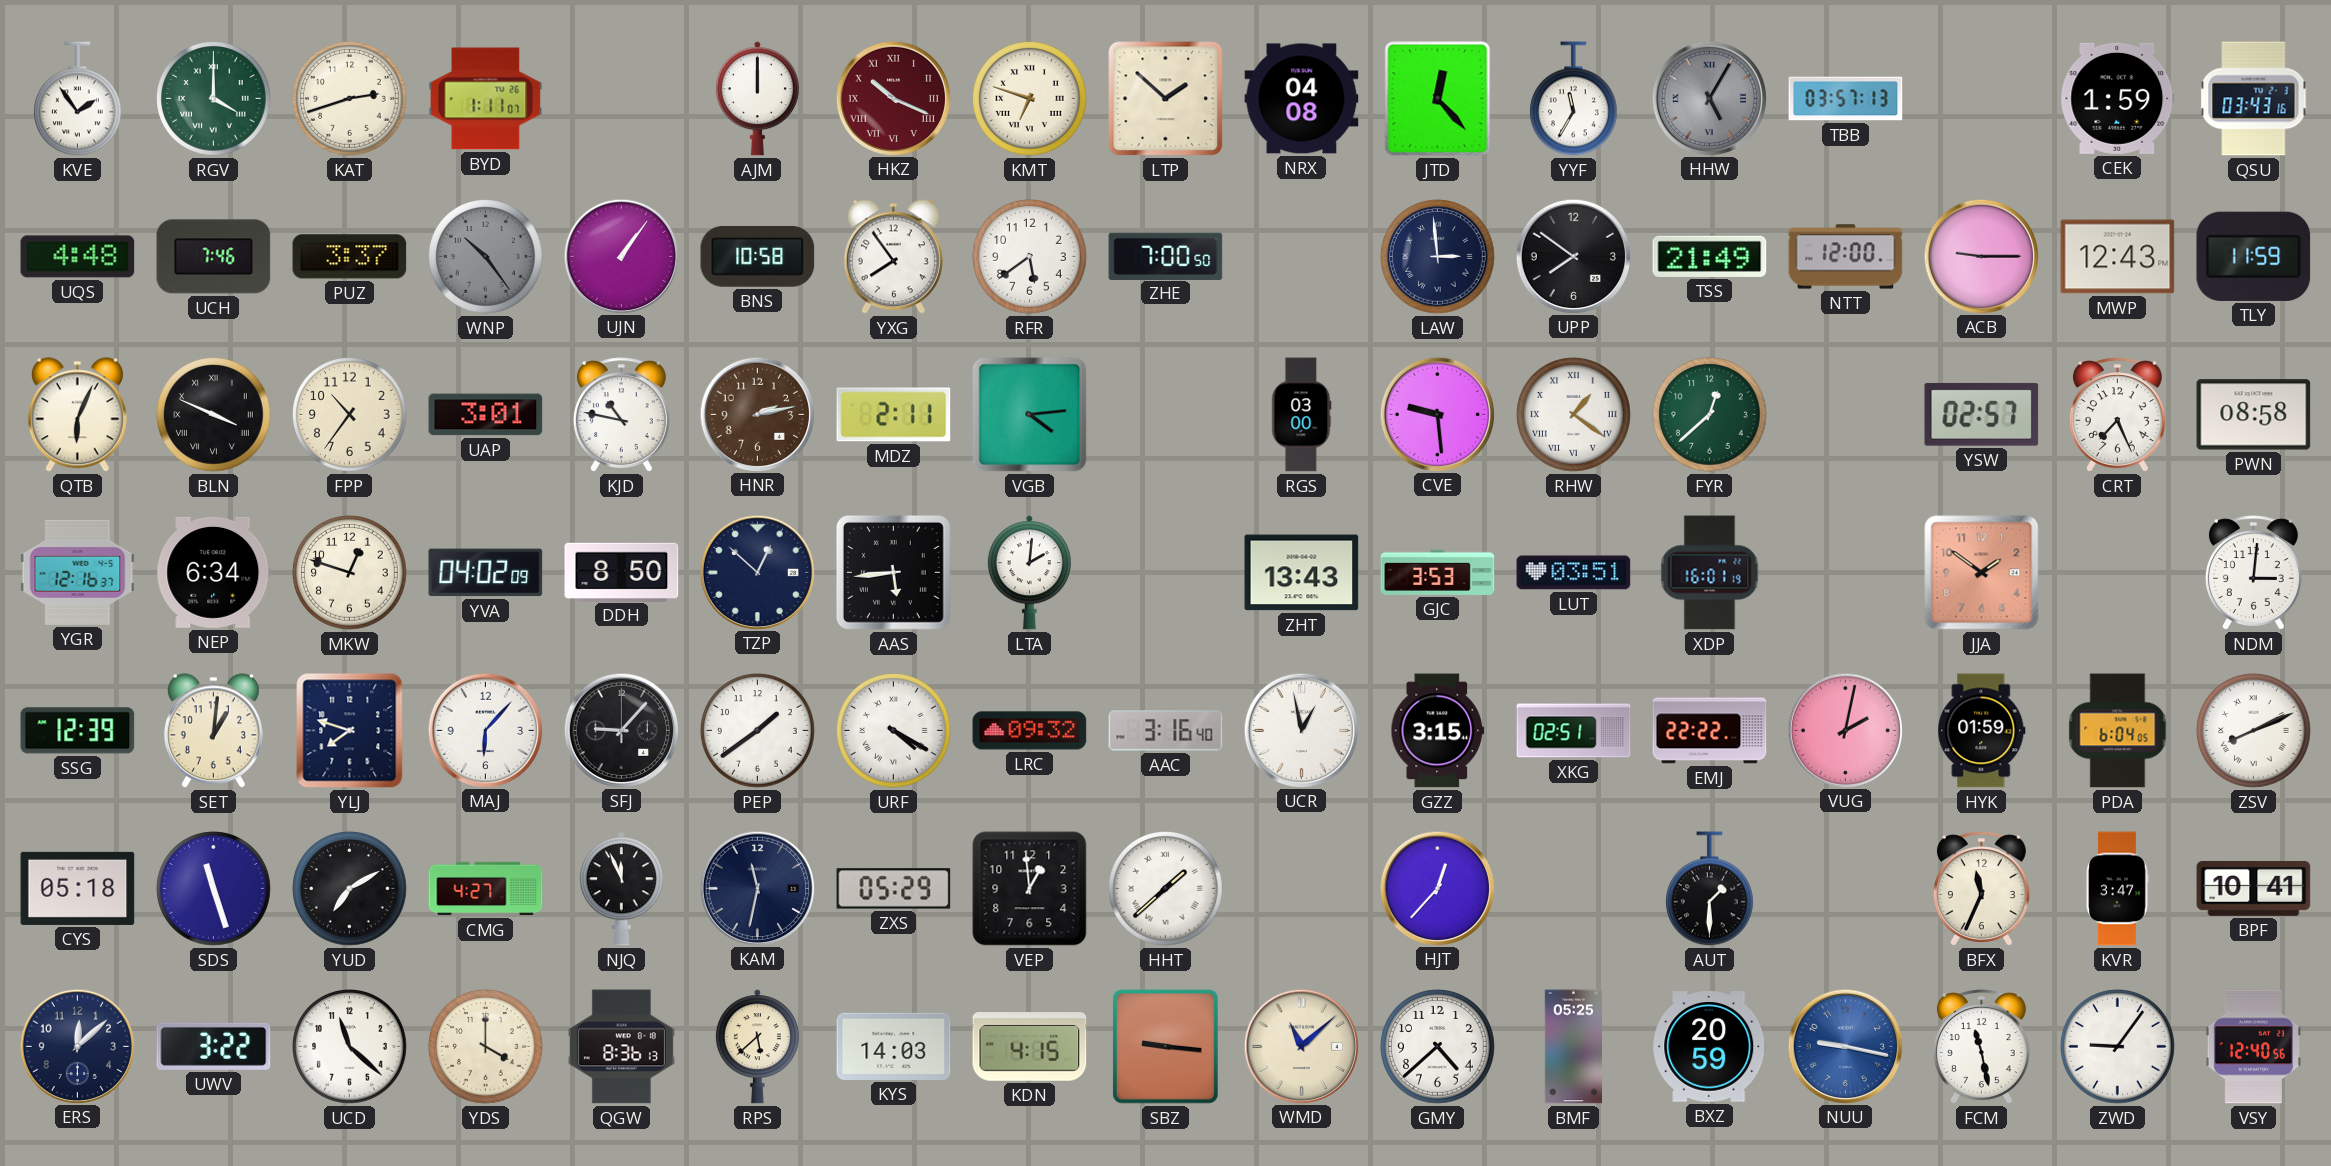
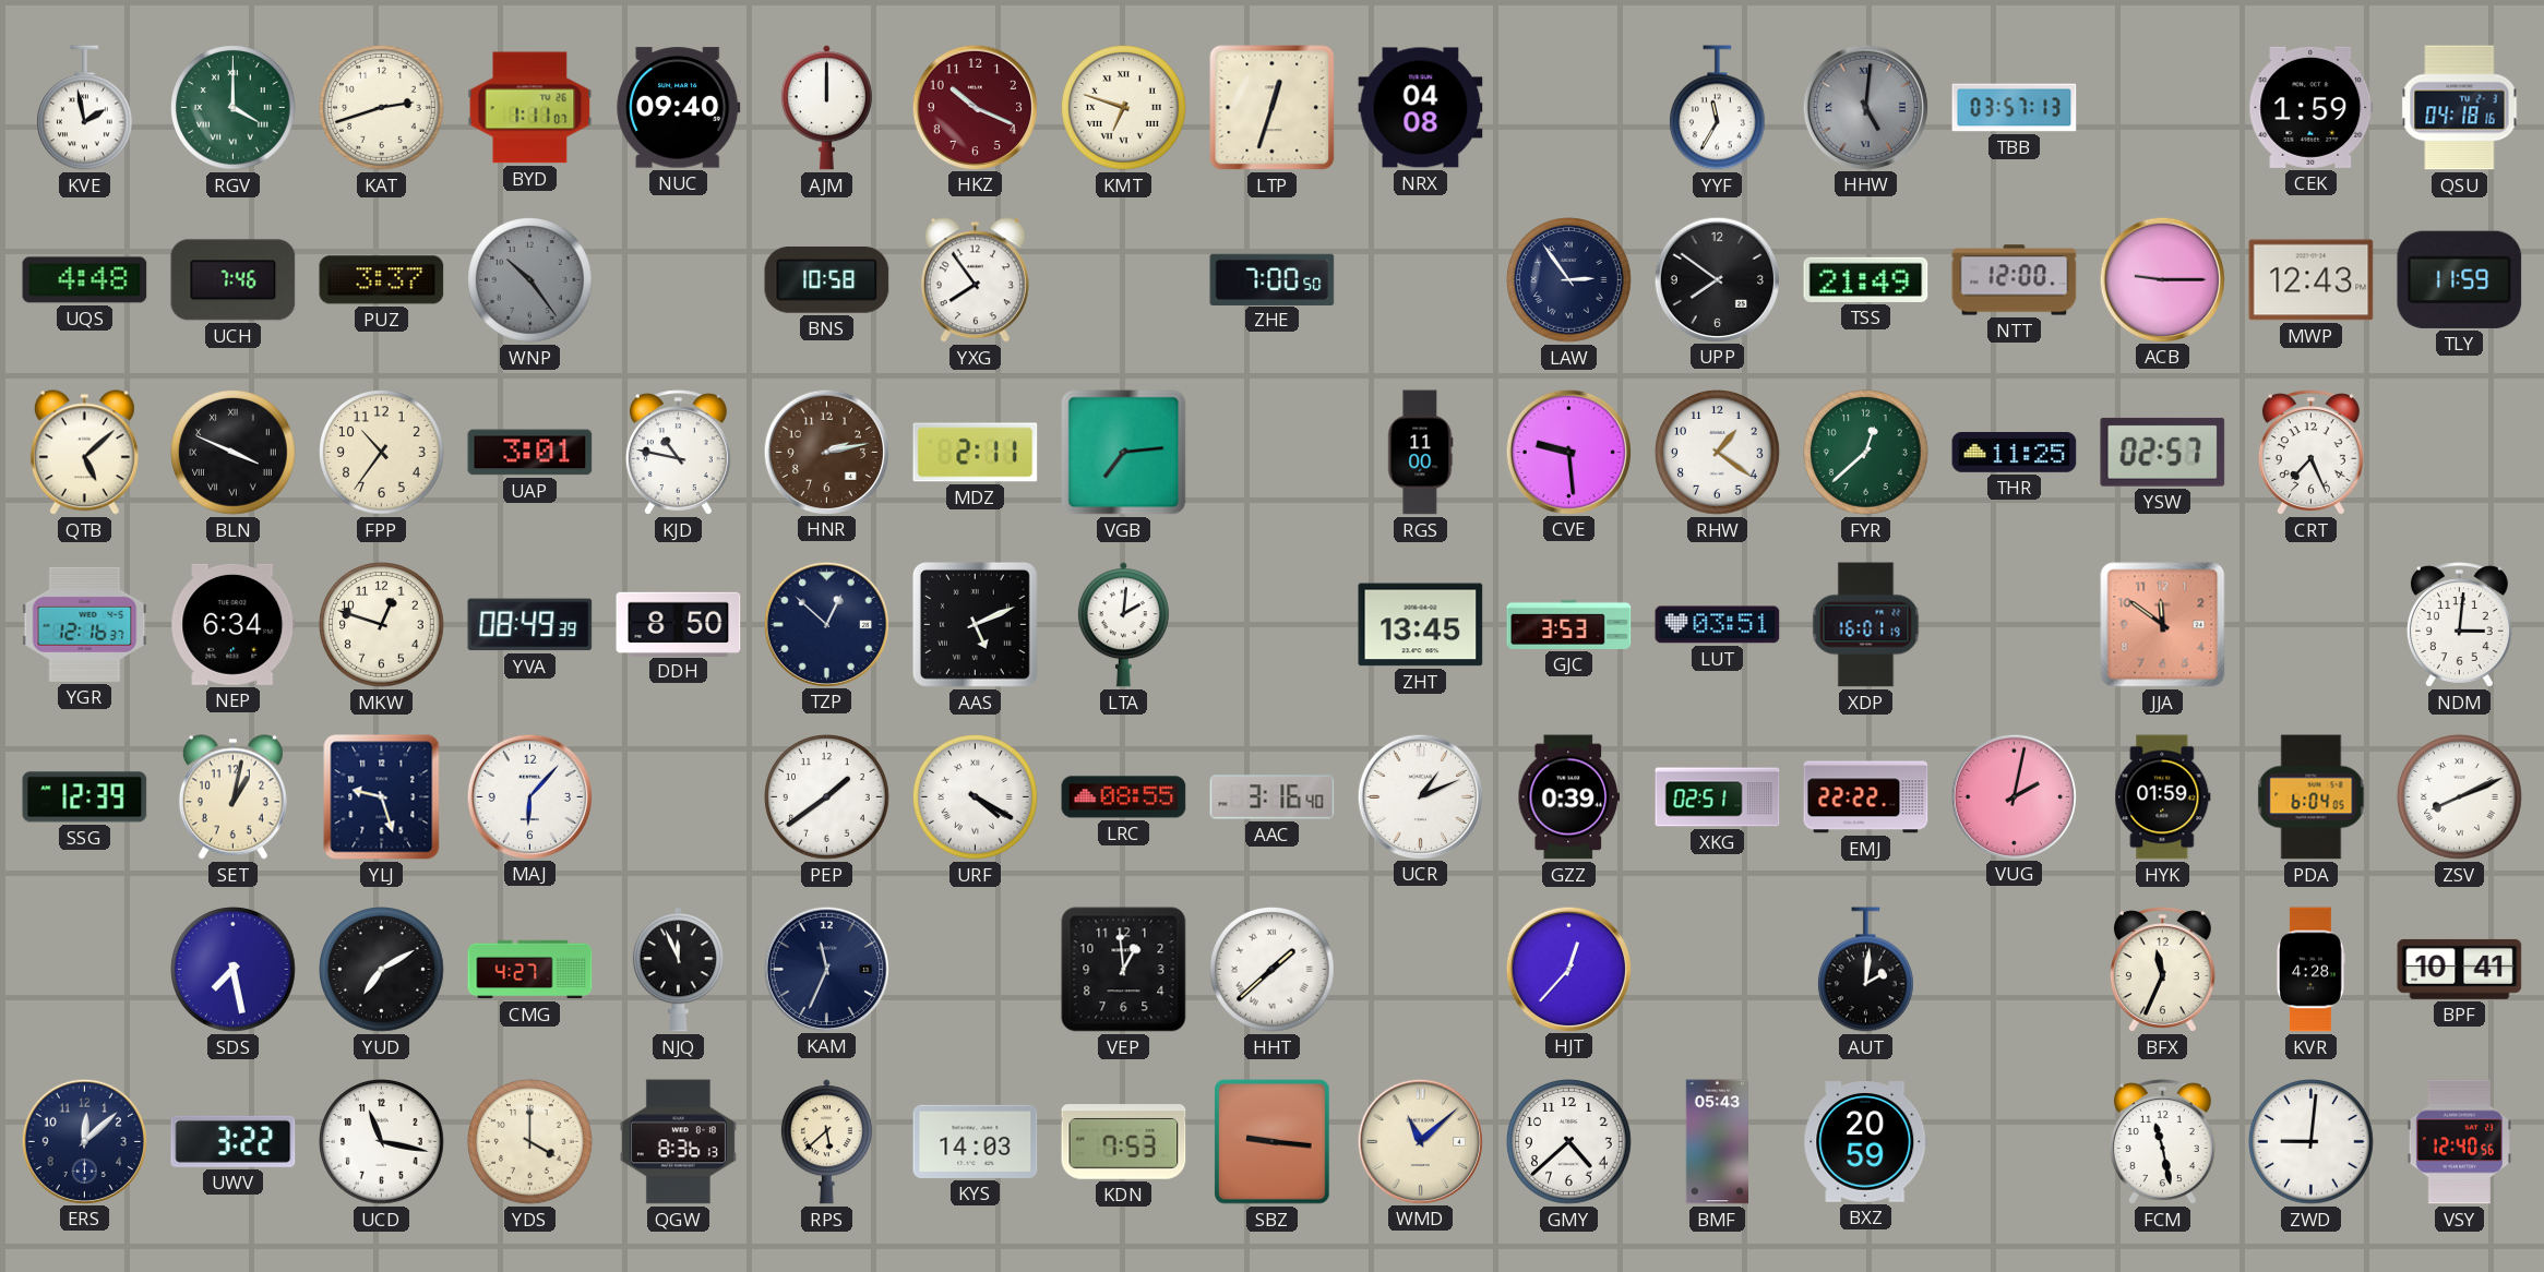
KVE: 1:54 -> 1:58 (85, 108)
NUC: none -> 09:40 (679, 108)
HKZ numerals: Roman -> Arabic (975, 107)
LTP: 1:52 -> 12:33 (1273, 108)
JTD: 12:23 -> none (1438, 99)
HHW: 5:05 -> 5:01 (1865, 107)
QSU: 03:43 -> 04:18 (2460, 108)
UJN: 1:06 -> none (621, 256)
RFR: 5:39 -> none (1030, 257)
LAW: 2:59 -> 2:54 (1569, 280)
QTB: 6:04 -> 5:08 (84, 453)
VGB: 4:14 -> 7:14 (1124, 453)
RGS: 03:00 -> 11:00 (1421, 453)
RHW numerals: Roman -> Arabic (1718, 453)
THR: none -> 11:25 (2015, 453)
PWN: 08:58 -> none (2254, 415)
YVA: 04:02 -> 08:49 (530, 625)
AAS: 5:44 -> 5:11 (975, 624)
ZHT: 13:43 -> 13:45 (1421, 625)
JJA: 1:51 -> 11:51 (2163, 625)
SET: 1:01 -> 1:02 (232, 797)
YLJ: 7:48 -> 9:27 (382, 797)
SFJ: 9:07 -> none (621, 730)
LRC: 09:32 -> 08:55 (1124, 797)
UCR: 12:58 -> 1:11 (1420, 796)
GZZ: 3:15 -> 0:39 (1569, 797)
CYS: 05:18 -> none (78, 888)
SDS: 11:27 -> 7:28 (234, 970)
KAM: 11:32 -> 11:34 (826, 969)
ZXS: 05:29 -> none (894, 889)
AUT: 1:30 -> 2:01 (1866, 970)
KVR: 3:47 -> 4:28 (2310, 970)
UCD: 11:22 -> 11:17 (382, 1142)
KDN: 4:15 -> 7:53 (1124, 1142)
BMF: 05:25 -> 05:43 (1717, 1142)
NUU: 9:17 -> none (1845, 1046)
ZWD: 9:06 -> 9:01 (2312, 1142)
